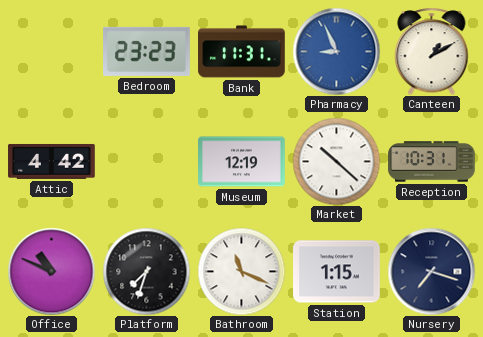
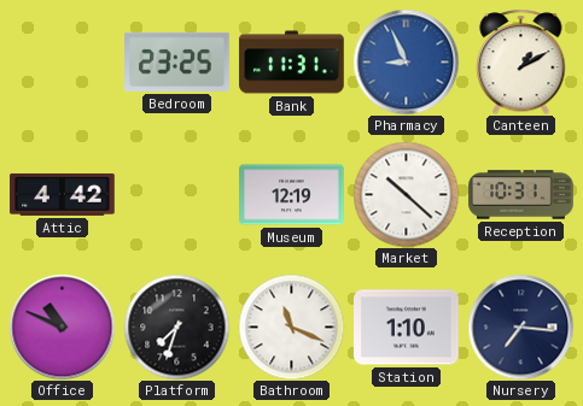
Bedroom: 23:23 -> 23:25 (177, 61)
Station: 1:15 -> 1:10 (407, 328)
Nursery: 7:18 -> 7:16 (520, 326)
